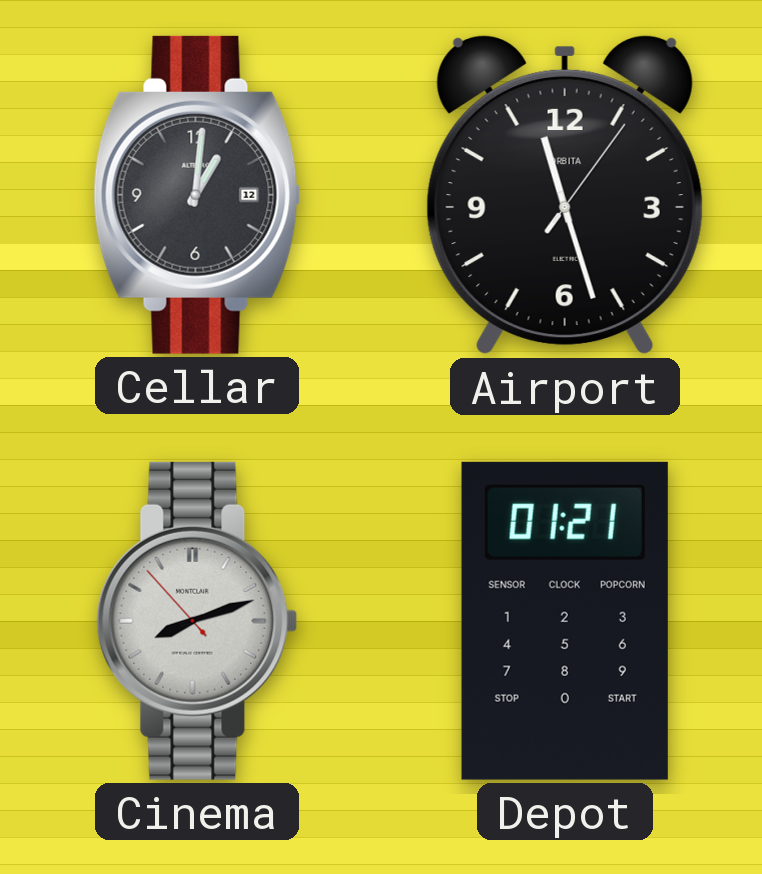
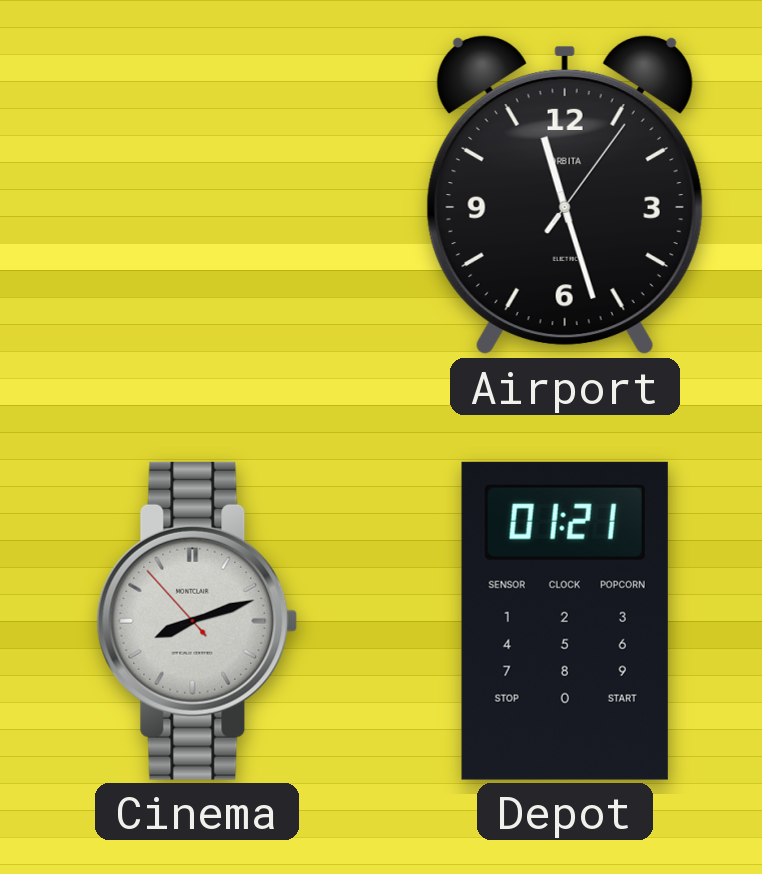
Cellar: 1:01 -> none (197, 195)
